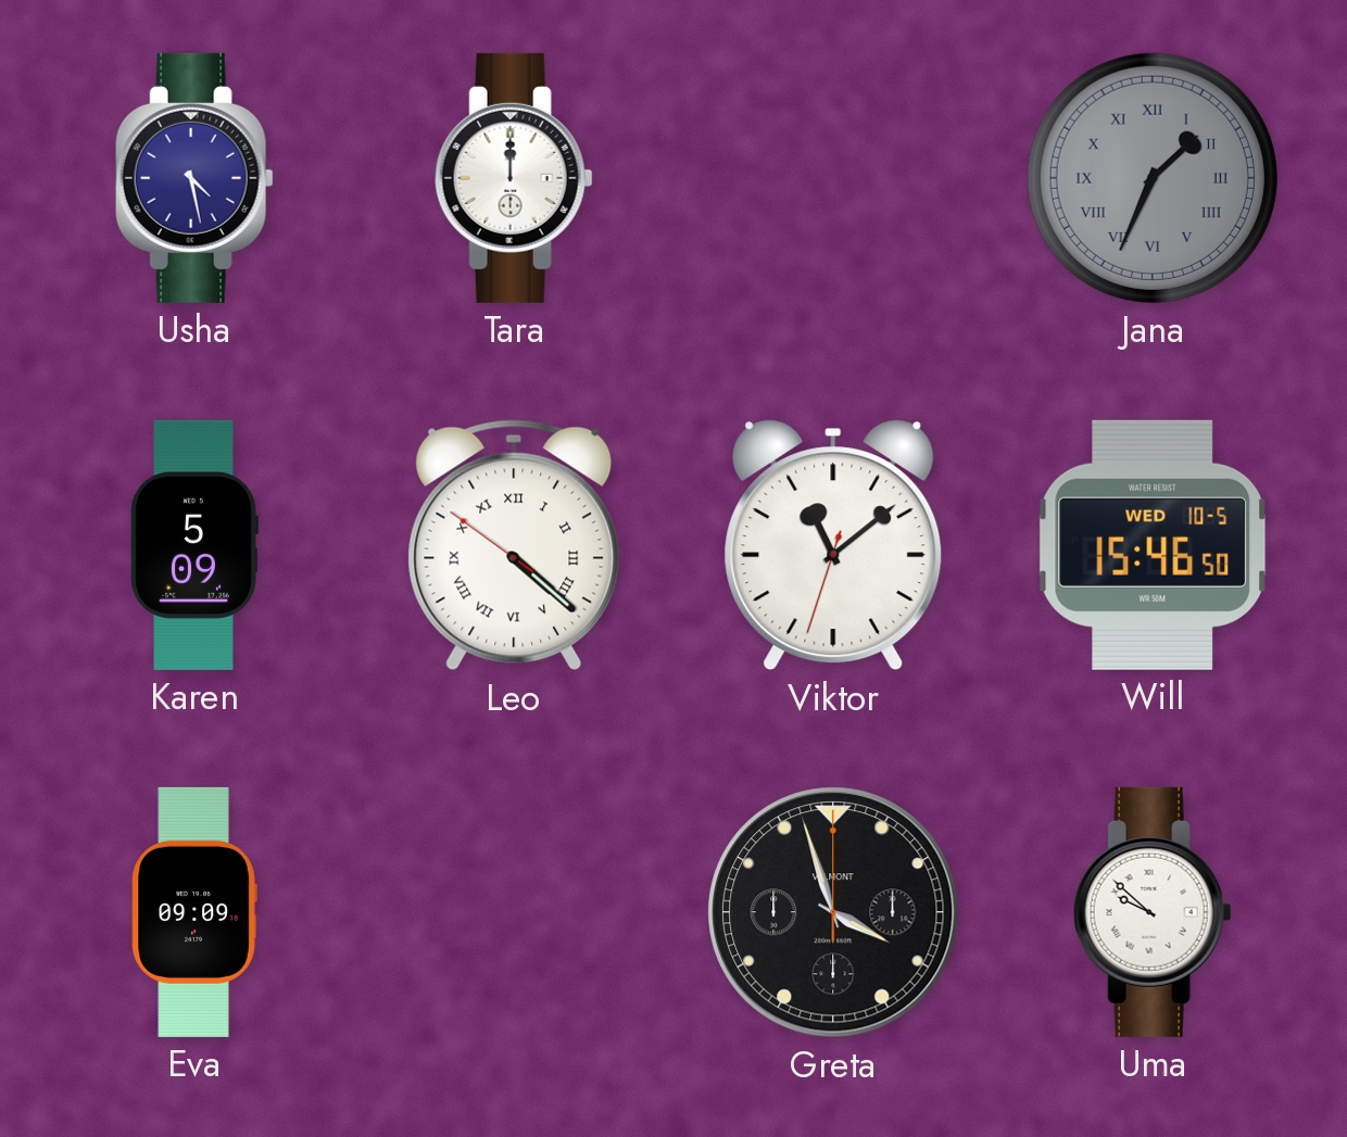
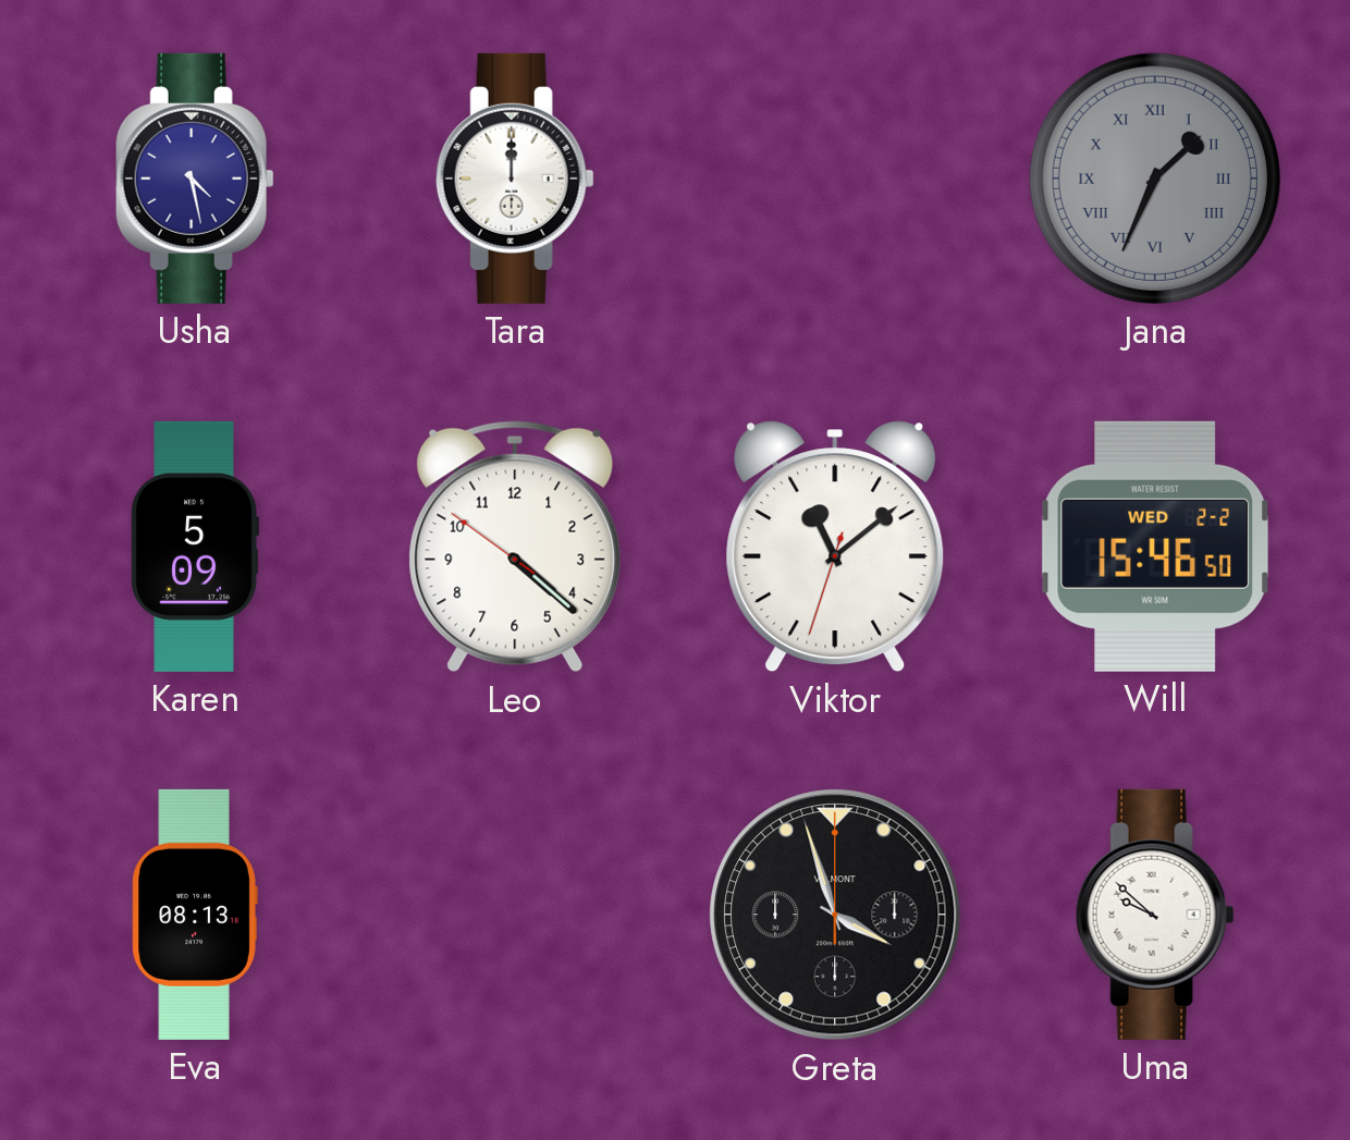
Leo numerals: Roman -> Arabic (515, 547)
Will date: WED 10-5 -> WED 2-2 (1155, 547)
Eva: 09:09 -> 08:13 (195, 915)
